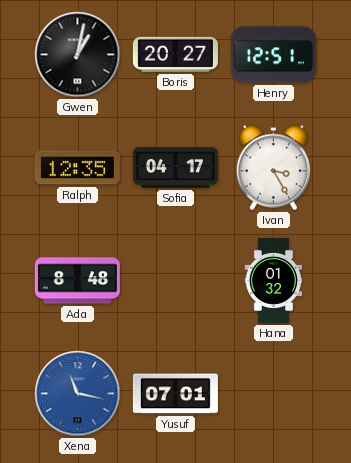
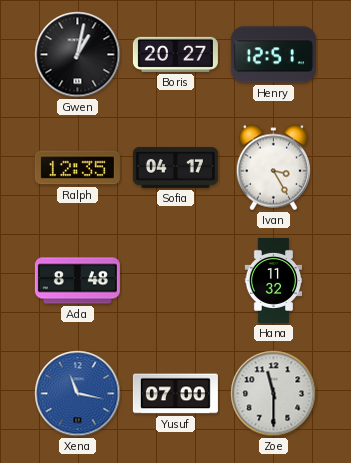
Hana: 01:32 -> 11:32 (274, 280)
Yusuf: 07:01 -> 07:00 (175, 394)
Zoe: none -> 11:30 (274, 394)
